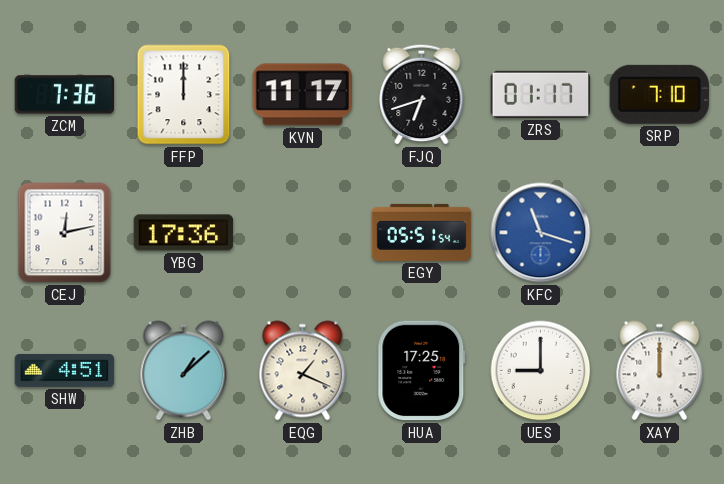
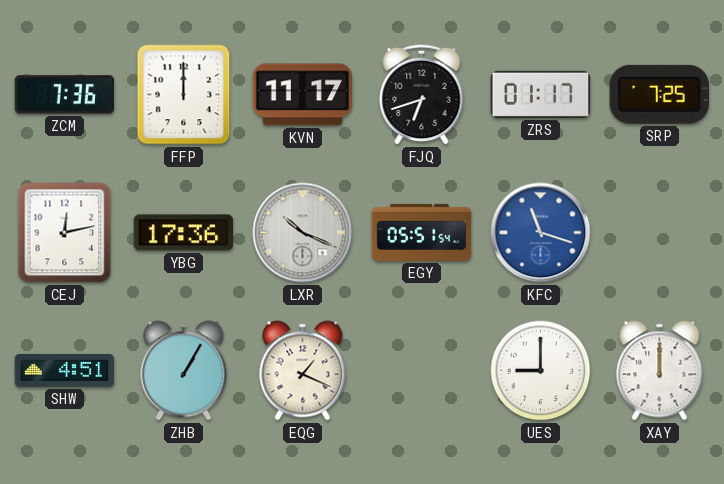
SRP: 7:10 -> 7:25 (659, 94)
LXR: none -> 10:19 (303, 233)
ZHB: 1:08 -> 1:05 (184, 371)
HUA: 17:25 -> none (422, 371)
